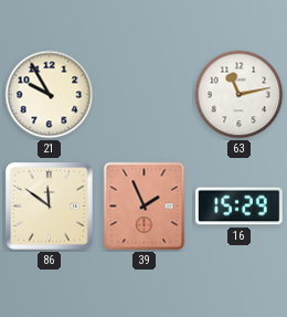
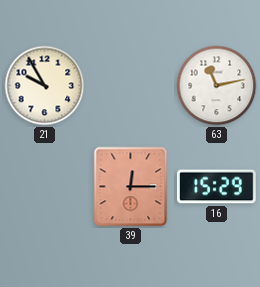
86: 11:51 -> none (50, 207)
39: 1:56 -> 12:15 (131, 187)
